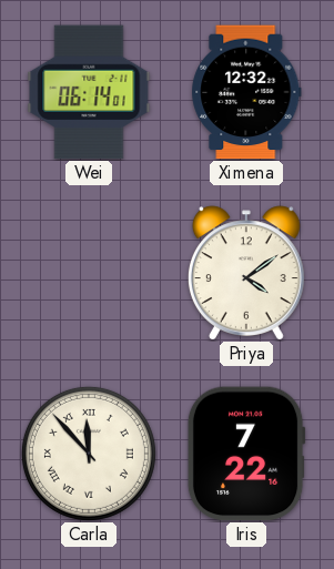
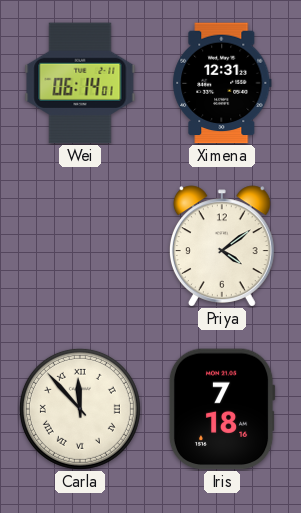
Ximena: 12:32 -> 12:31 (222, 83)
Iris: 7:22 -> 7:18 (222, 409)
